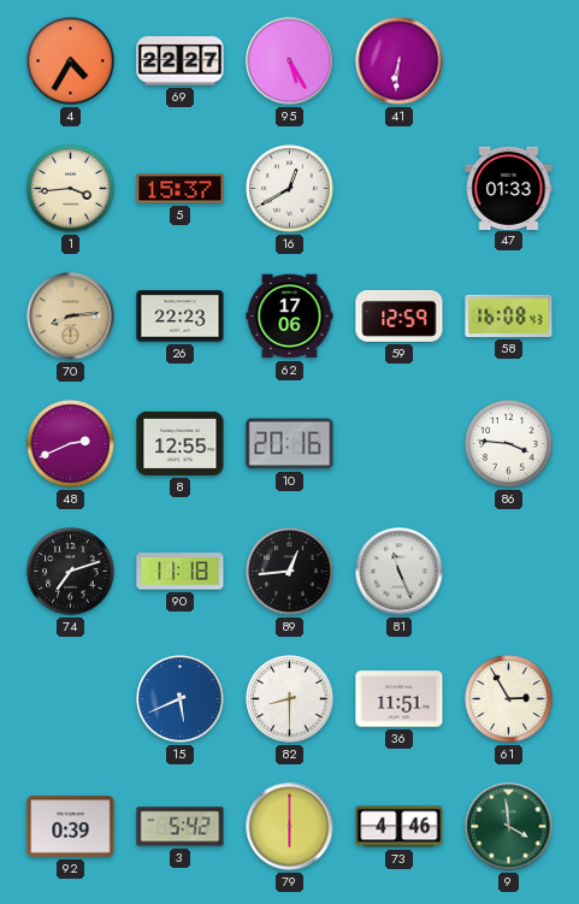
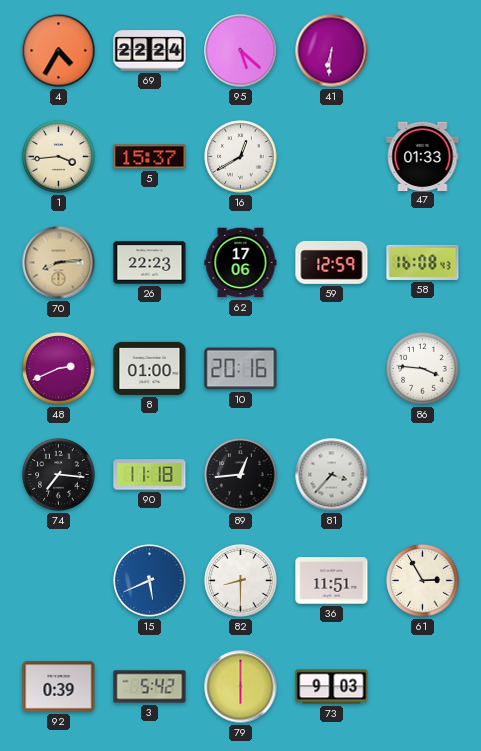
69: 22:27 -> 22:24 (150, 51)
95: 5:25 -> 5:22 (241, 51)
8: 12:55 -> 01:00 (150, 368)
74: 7:12 -> 7:16 (59, 475)
81: 11:26 -> 3:37 (332, 475)
73: 4:46 -> 9:03 (332, 687)
9: 3:59 -> none (509, 827)
